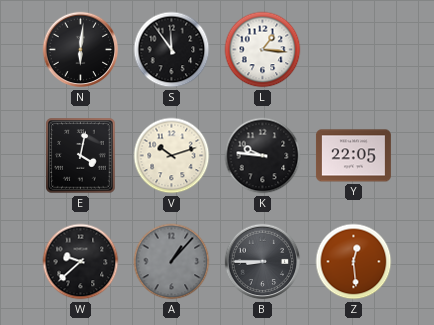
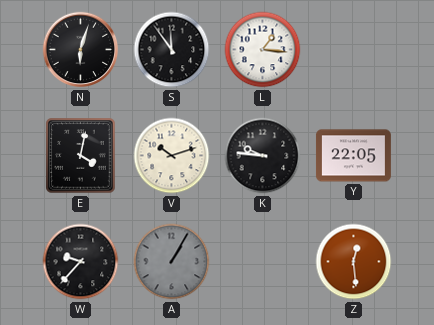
N: 6:01 -> 6:03 (81, 50)
W: 9:38 -> 9:37 (81, 262)
A: 1:07 -> 1:05 (172, 262)
B: 8:45 -> none (263, 262)
